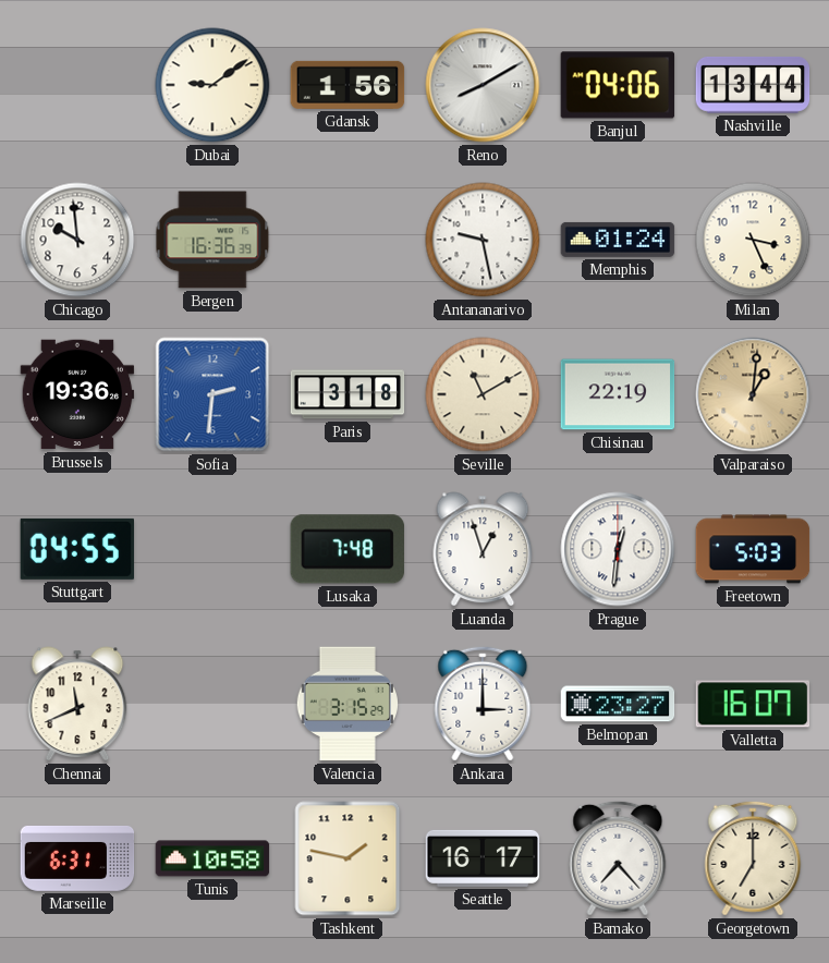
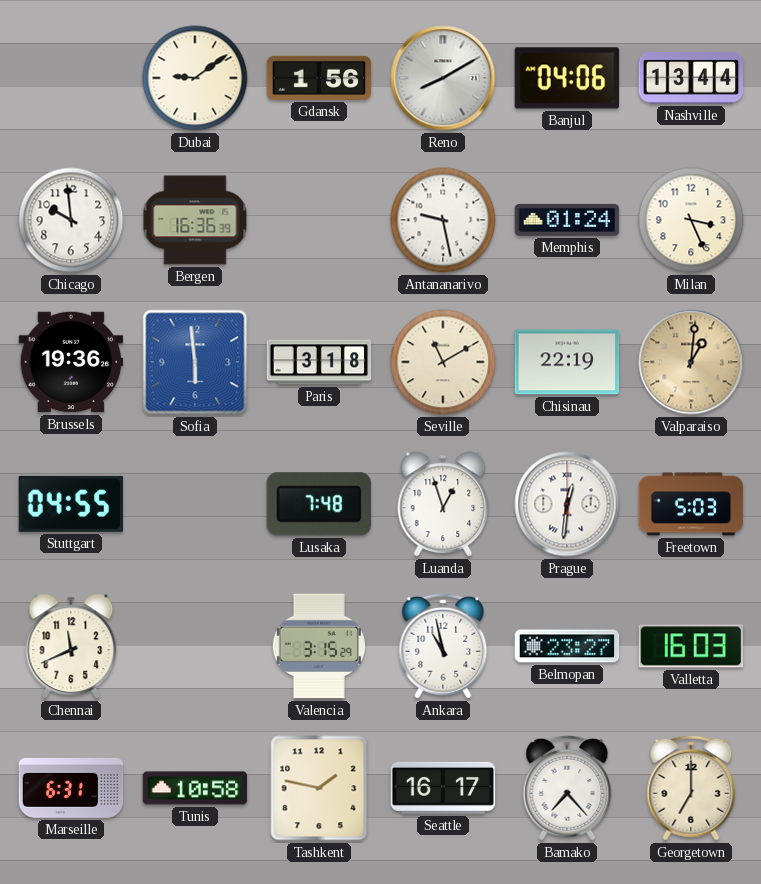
Sofia: 2:31 -> 5:59 (195, 362)
Ankara: 3:00 -> 10:58 (443, 646)
Valletta: 16:07 -> 16:03 (691, 646)
